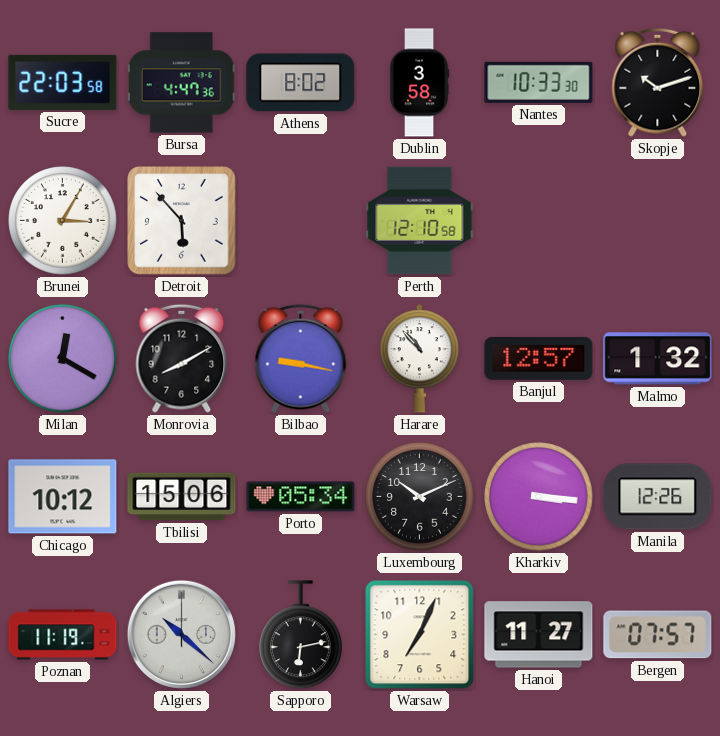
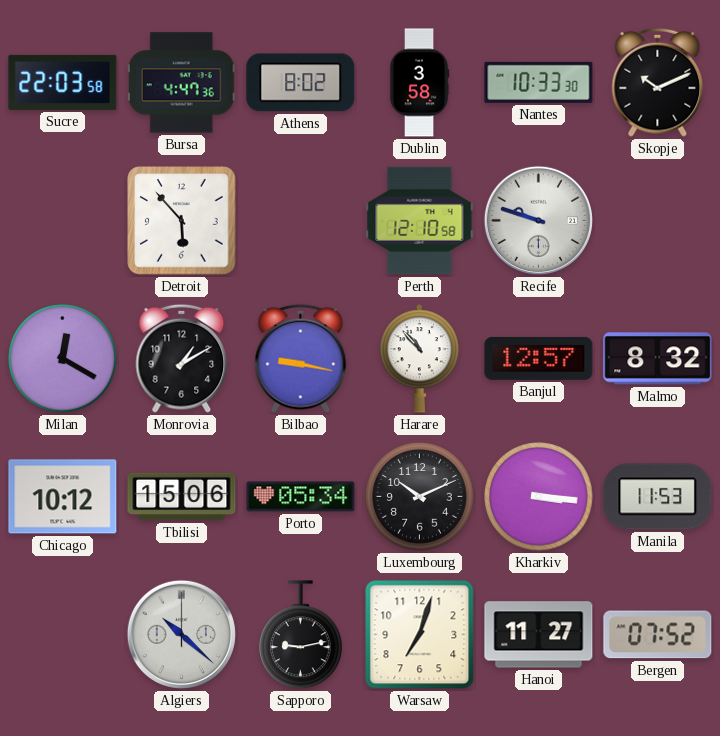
Skopje: 10:12 -> 10:11 (658, 82)
Brunei: 3:05 -> none (63, 221)
Recife: none -> 9:48 (538, 220)
Monrovia: 8:10 -> 1:10 (182, 358)
Malmo: 1:32 -> 8:32 (658, 359)
Manila: 12:26 -> 11:53 (658, 497)
Poznan: 11:19 -> none (63, 635)
Sapporo: 6:13 -> 9:13 (301, 635)
Warsaw: 7:04 -> 7:03 (420, 635)
Bergen: 07:57 -> 07:52 (658, 635)
